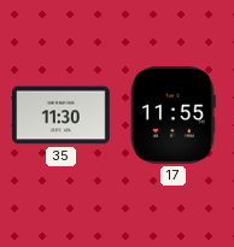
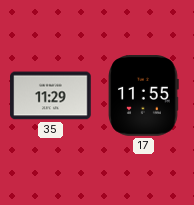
35: 11:30 -> 11:29 (51, 96)
